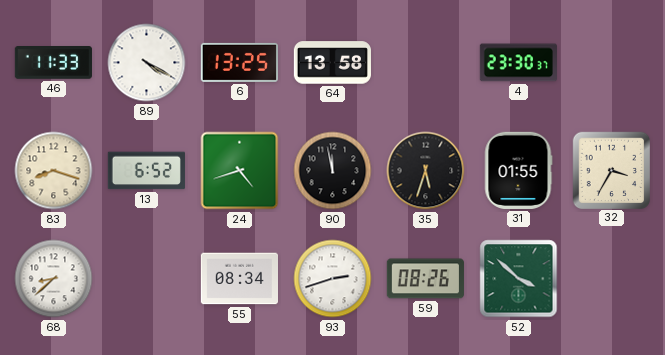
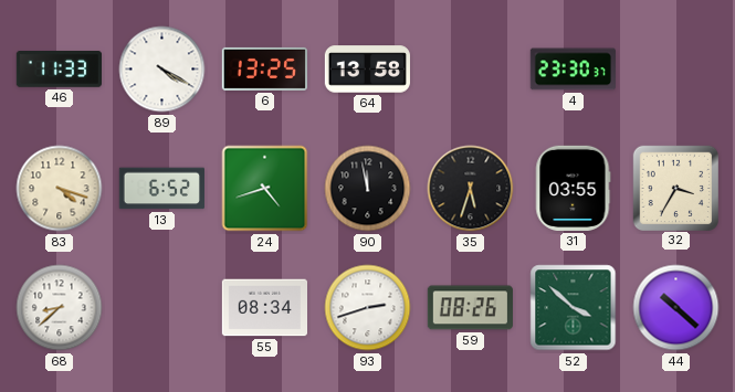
83: 8:18 -> 4:18 (60, 189)
31: 01:55 -> 03:55 (573, 188)
44: none -> 10:22 (676, 308)
